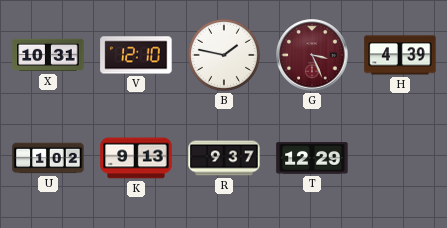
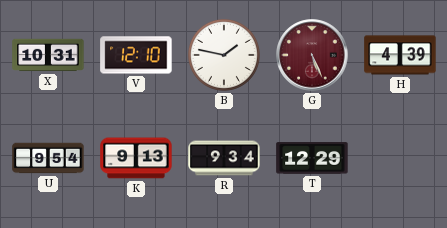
G: 3:26 -> 5:26 (312, 55)
U: 1:02 -> 9:54 (48, 158)
R: 9:37 -> 9:34 (224, 158)
